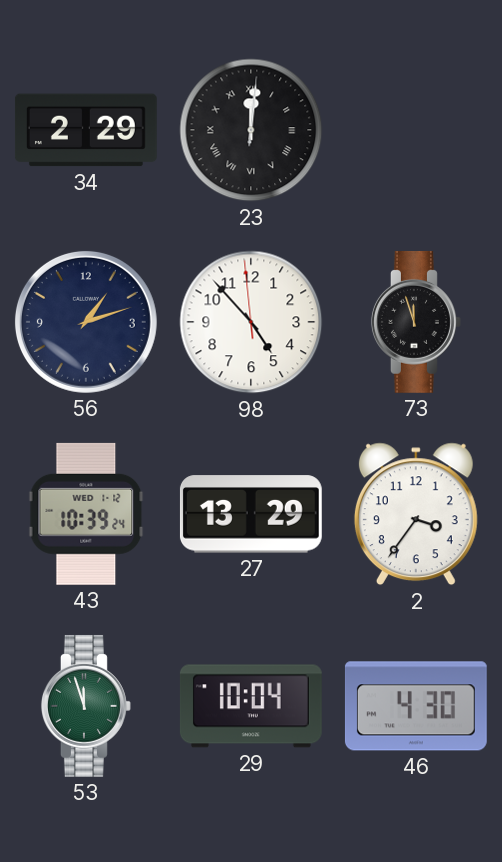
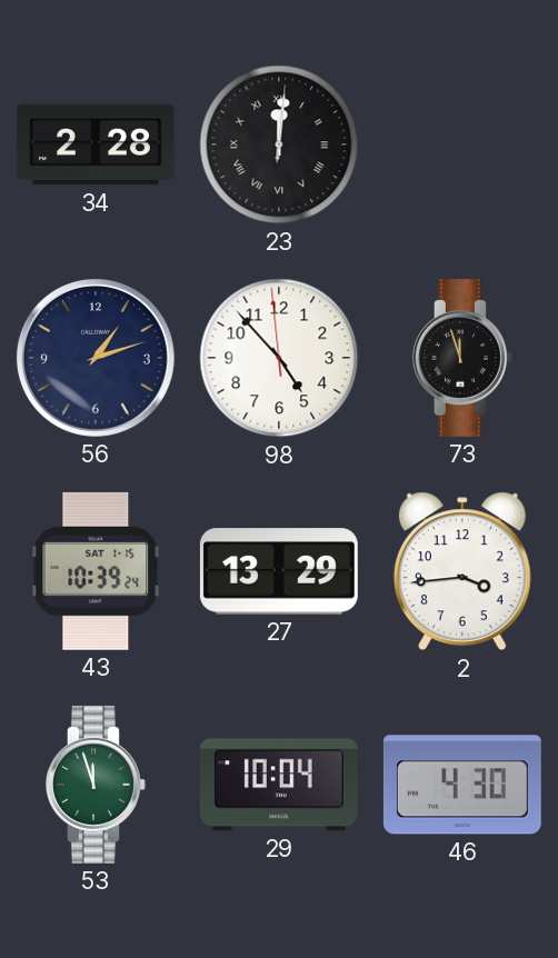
34: 2:29 -> 2:28 (96, 144)
43 date: WED 1-12 -> SAT 1-15 (96, 571)
2: 3:36 -> 3:44 (462, 571)
